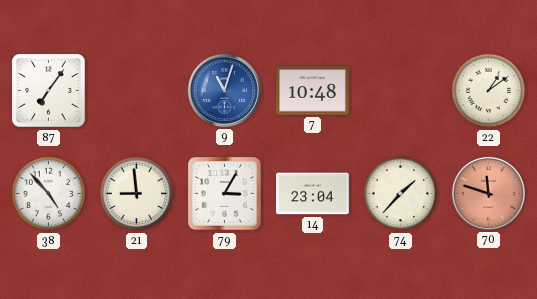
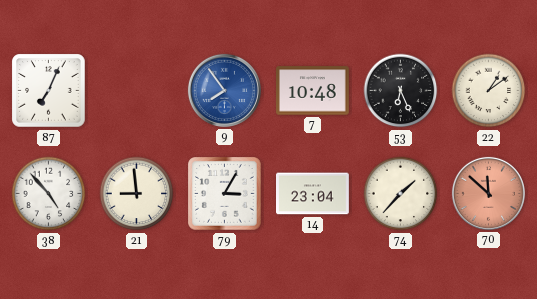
87: 7:06 -> 7:04 (49, 91)
9: 11:03 -> 7:54 (224, 90)
53: none -> 6:26 (401, 91)
70: 11:48 -> 11:52 (488, 193)
